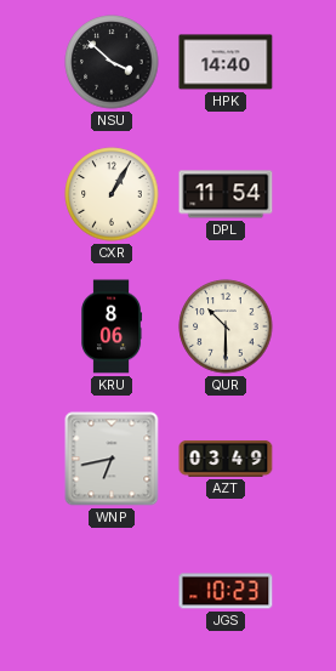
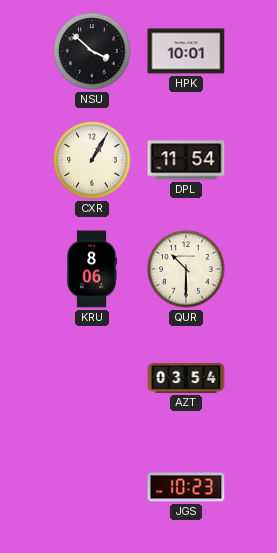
HPK: 14:40 -> 10:01 (186, 51)
WNP: 6:43 -> none (112, 459)
AZT: 03:49 -> 03:54 (186, 378)
